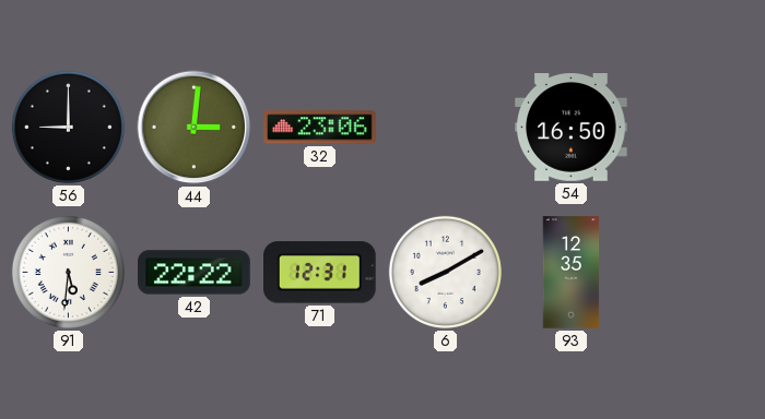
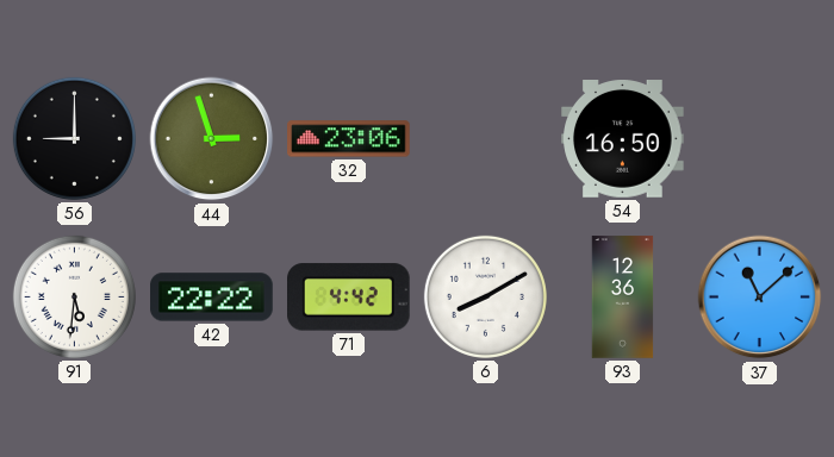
44: 3:01 -> 2:57 (212, 139)
71: 12:31 -> 4:42 (349, 298)
93: 12:35 -> 12:36 (623, 298)
37: none -> 11:08 (760, 298)
